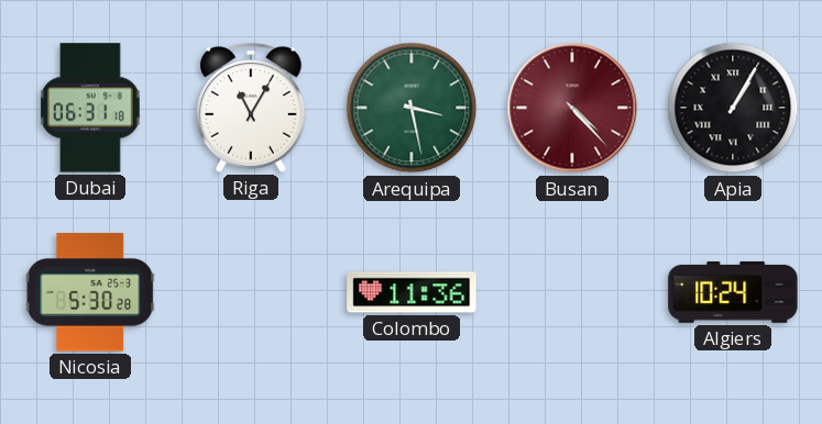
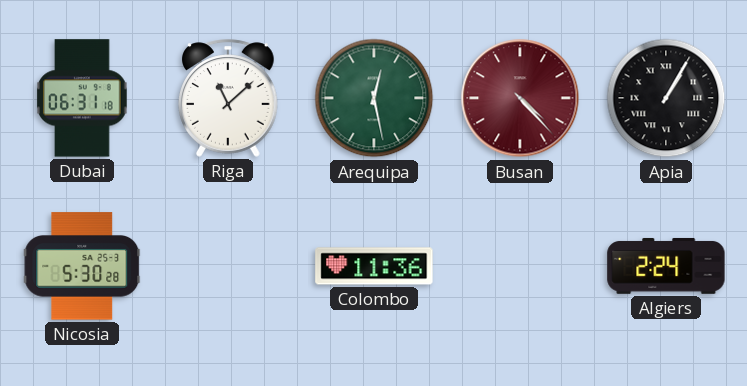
Riga: 11:05 -> 11:08 (228, 98)
Arequipa: 3:28 -> 12:28 (374, 98)
Algiers: 10:24 -> 2:24 (666, 266)
